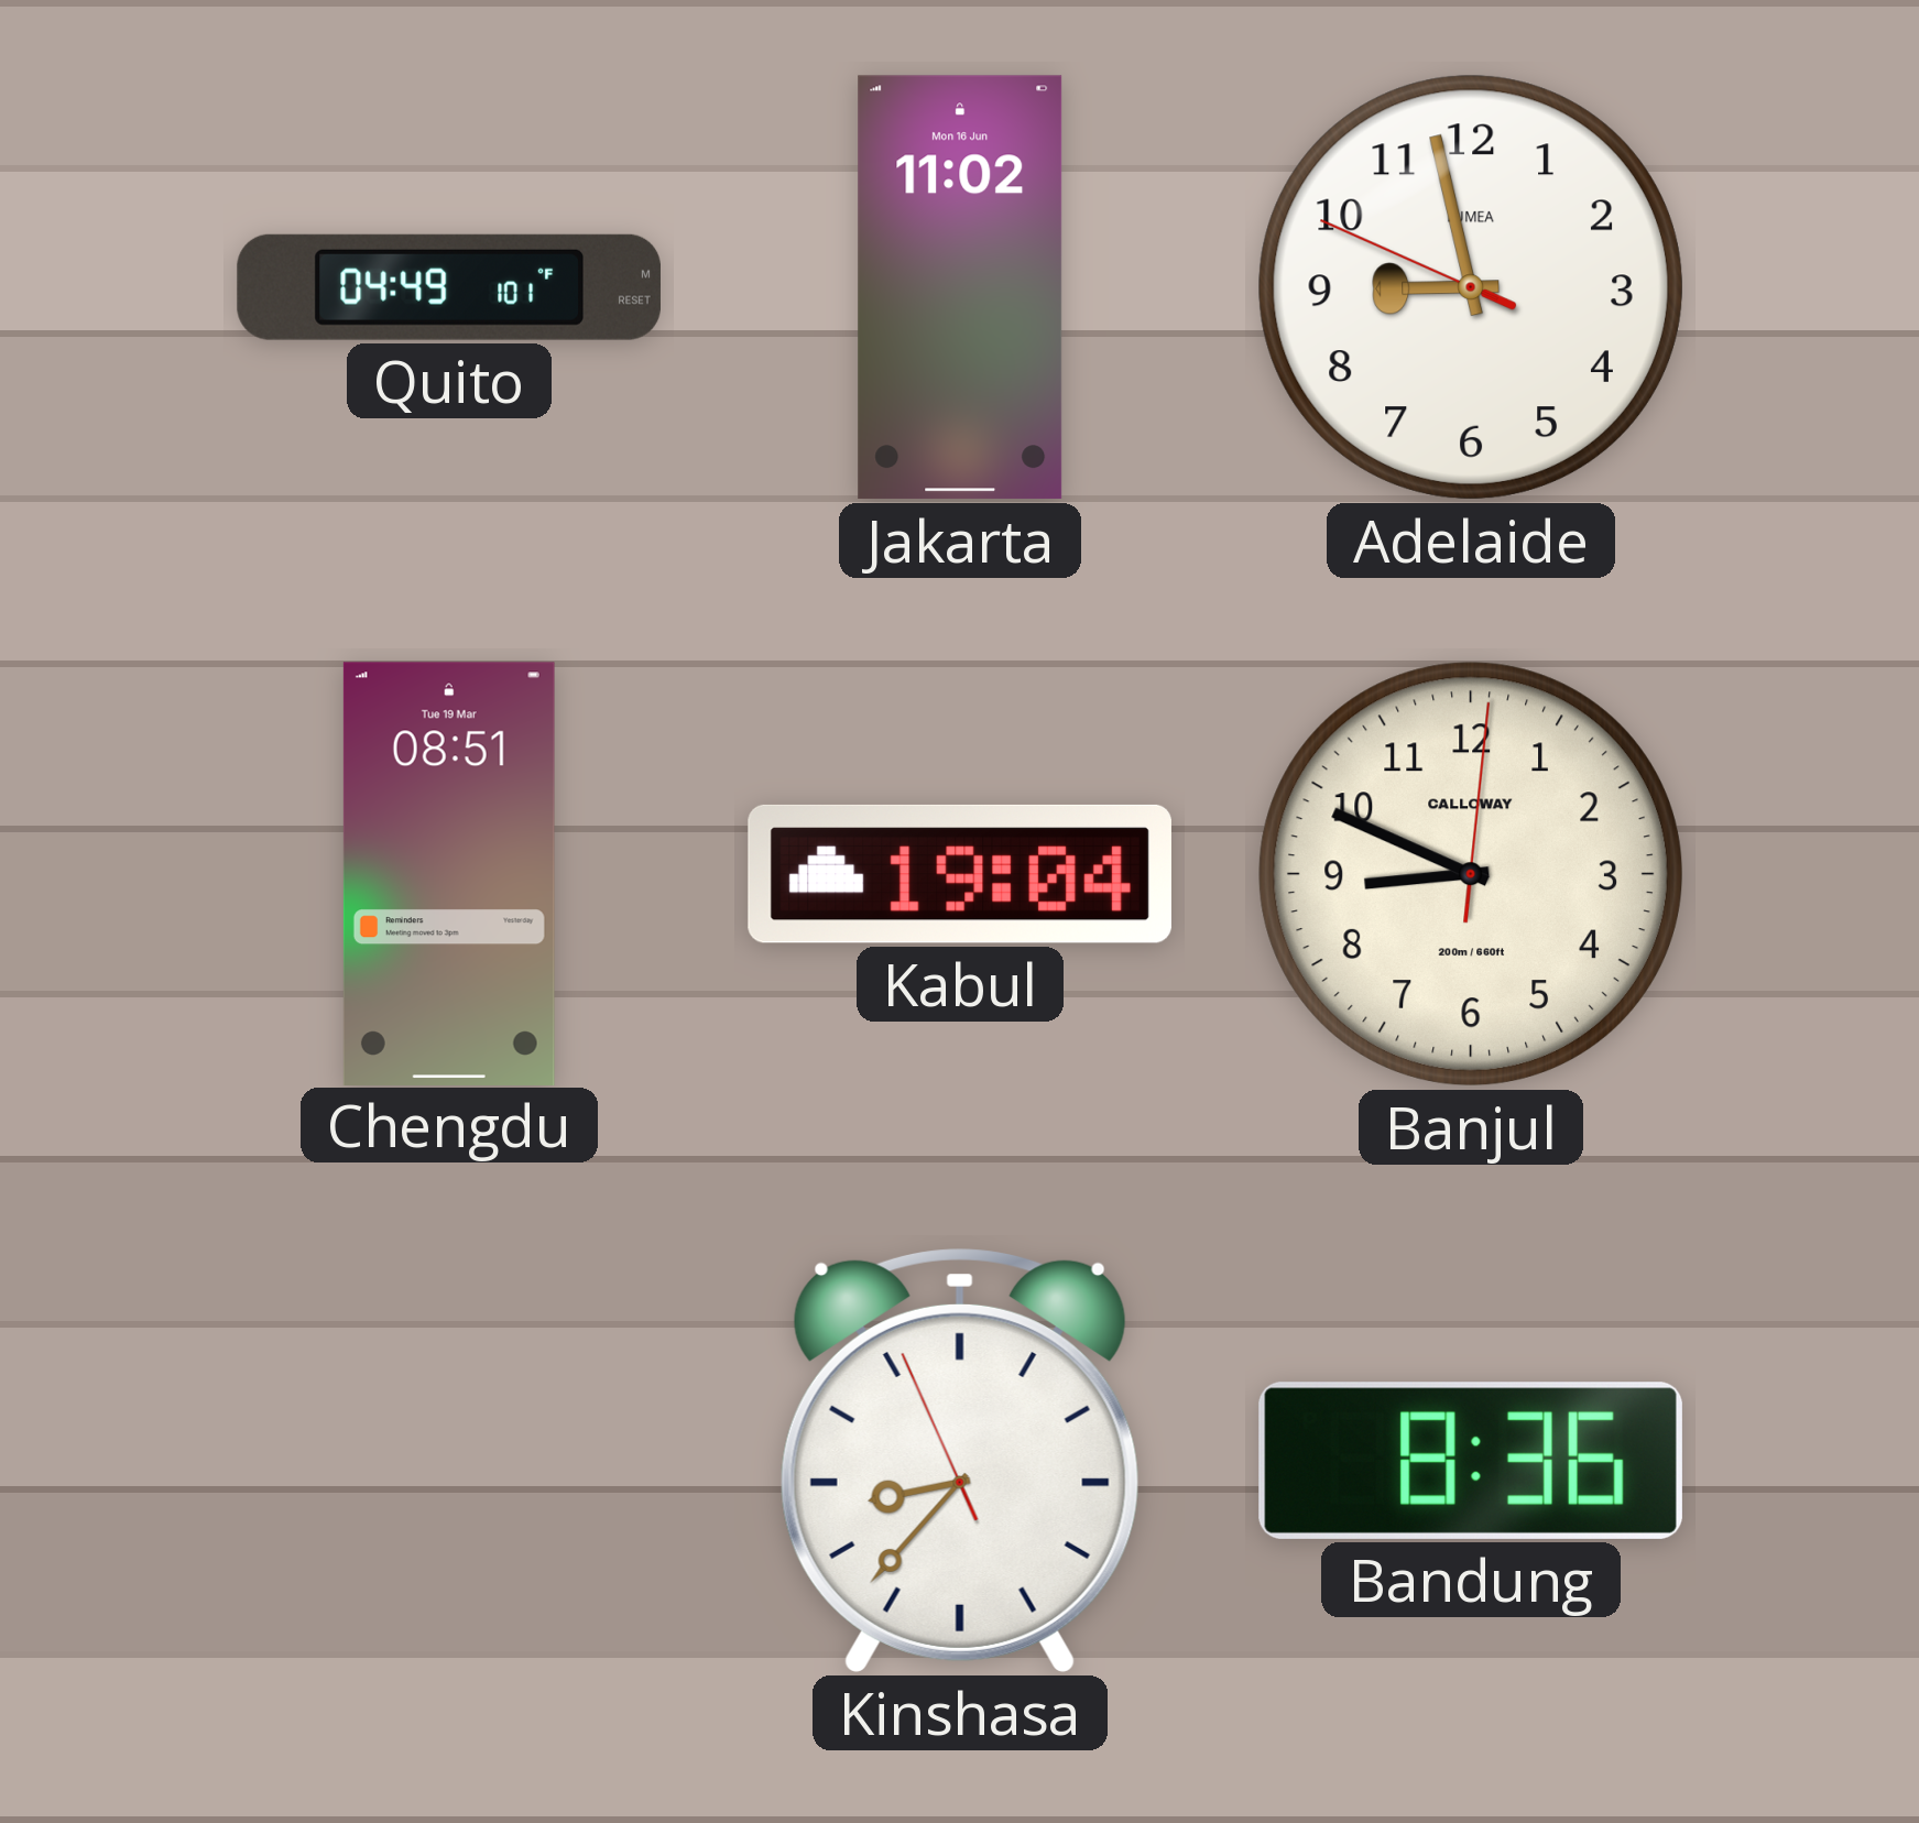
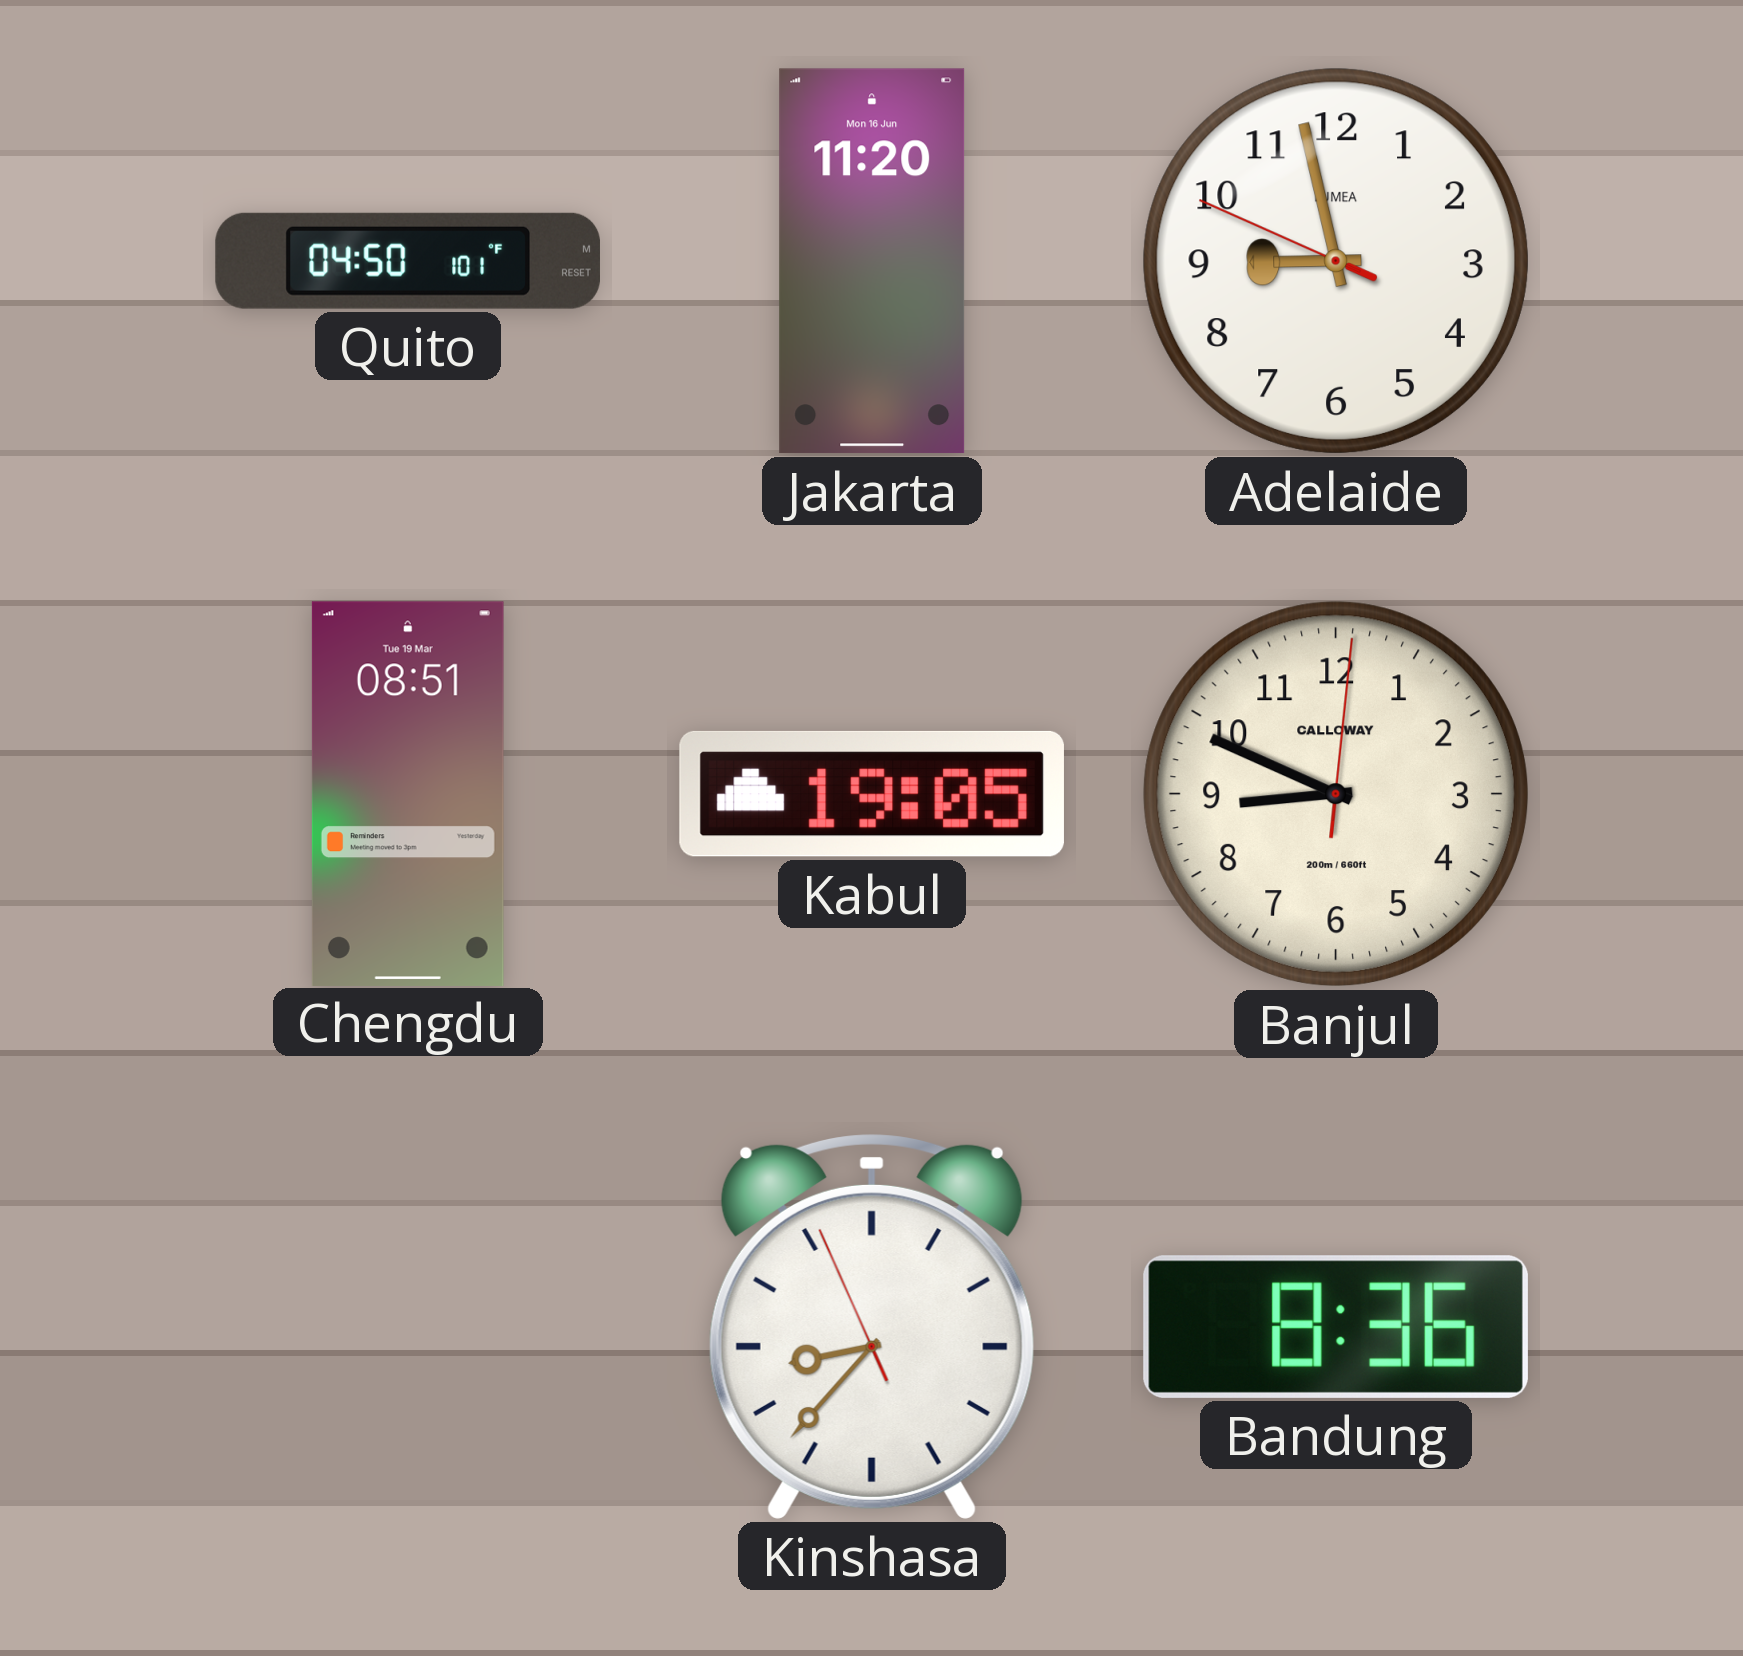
Quito: 04:49 -> 04:50 (408, 261)
Jakarta: 11:02 -> 11:20 (872, 261)
Kabul: 19:04 -> 19:05 (872, 794)
